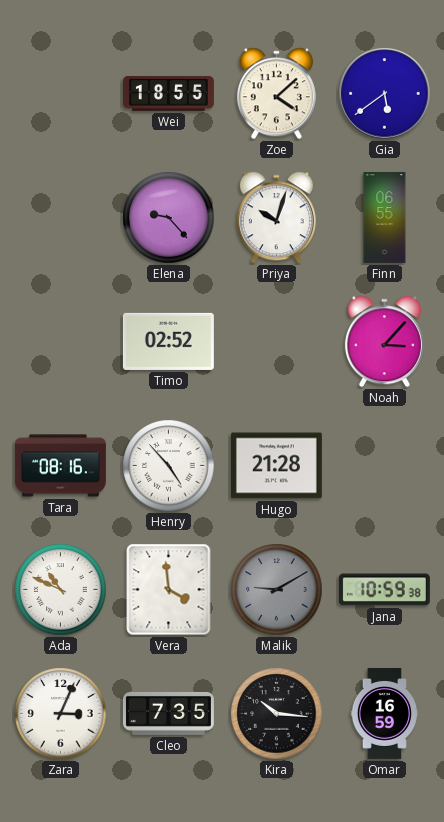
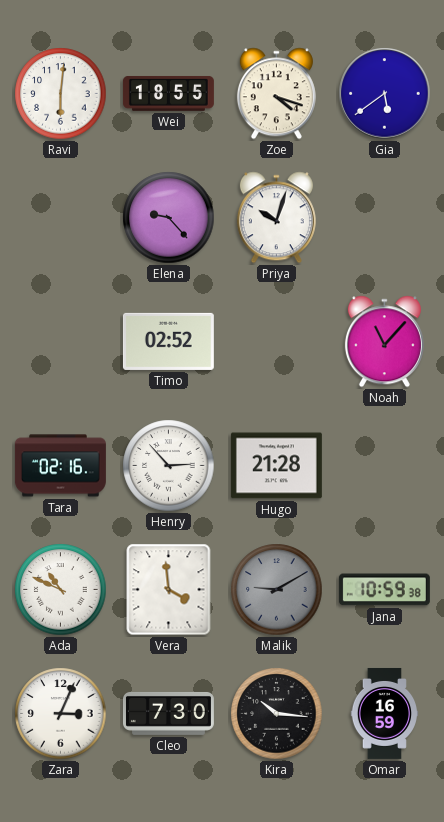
Ravi: none -> 6:01 (61, 94)
Zoe: 4:08 -> 4:18 (276, 94)
Finn: 06:55 -> none (385, 217)
Noah: 3:07 -> 11:07 (384, 342)
Tara: 08:16 -> 02:16 (60, 466)
Henry: 4:53 -> 2:53 (169, 466)
Cleo: 7:35 -> 7:30 (168, 713)
